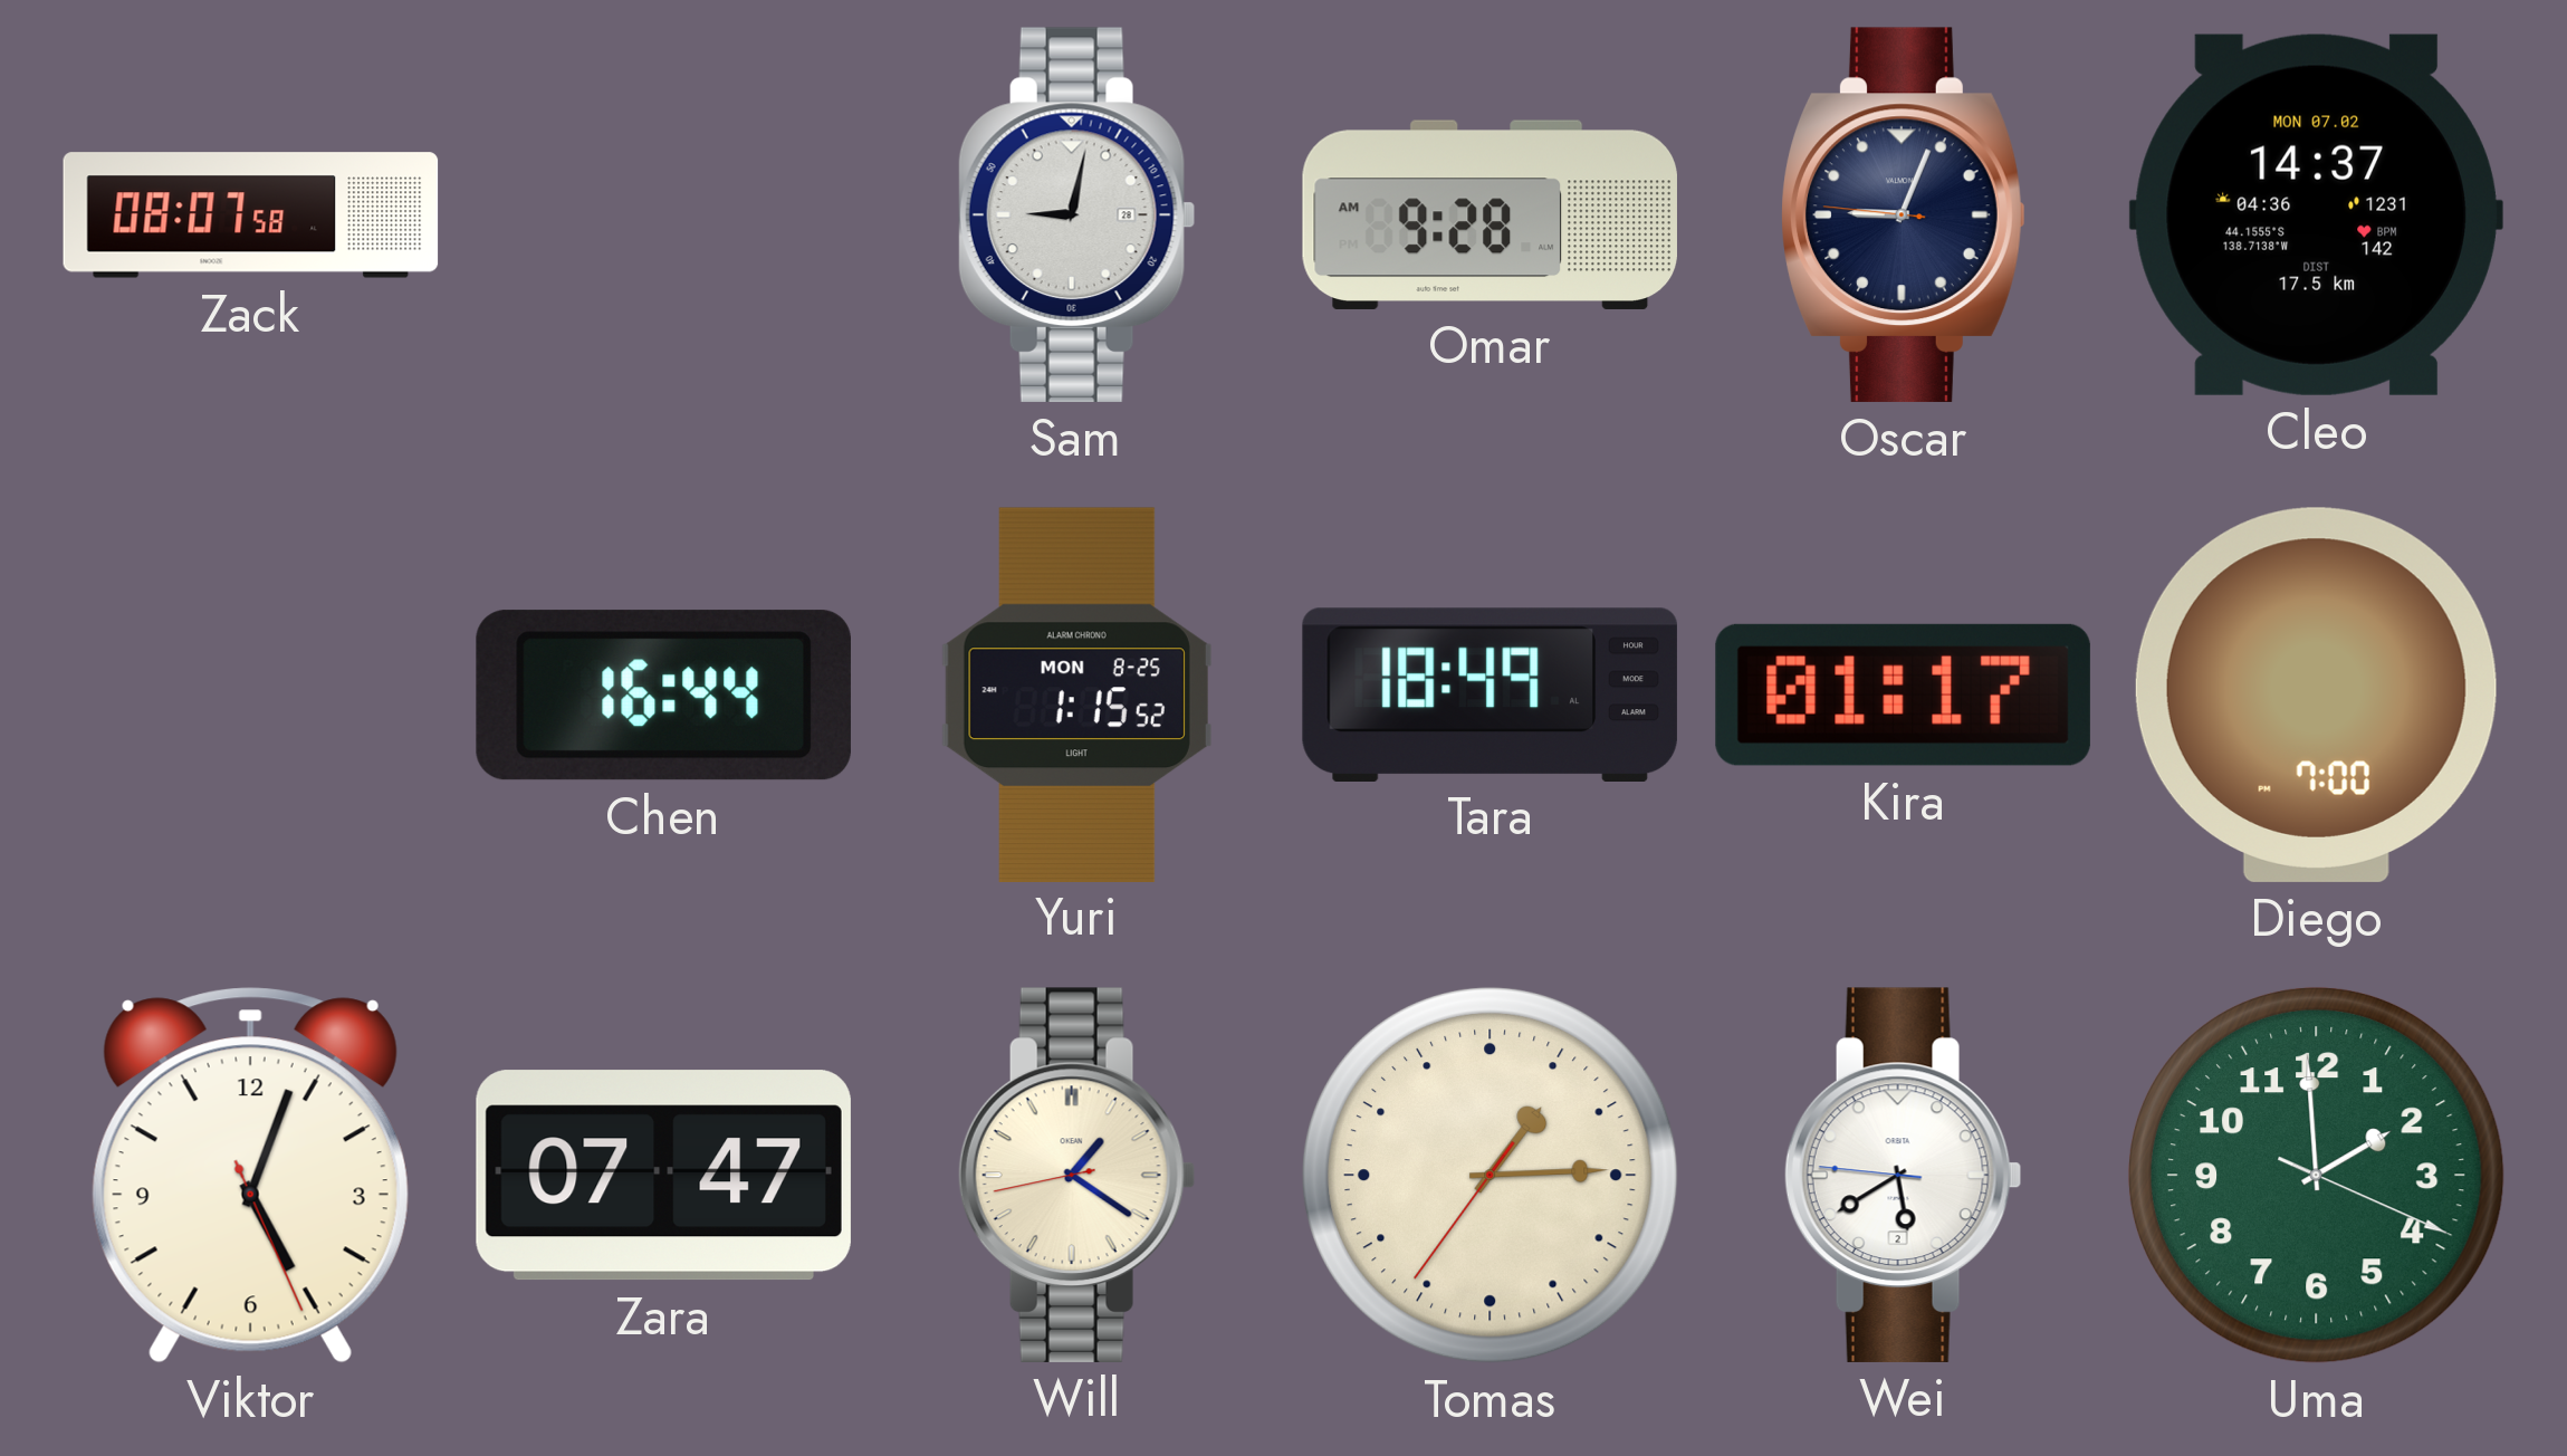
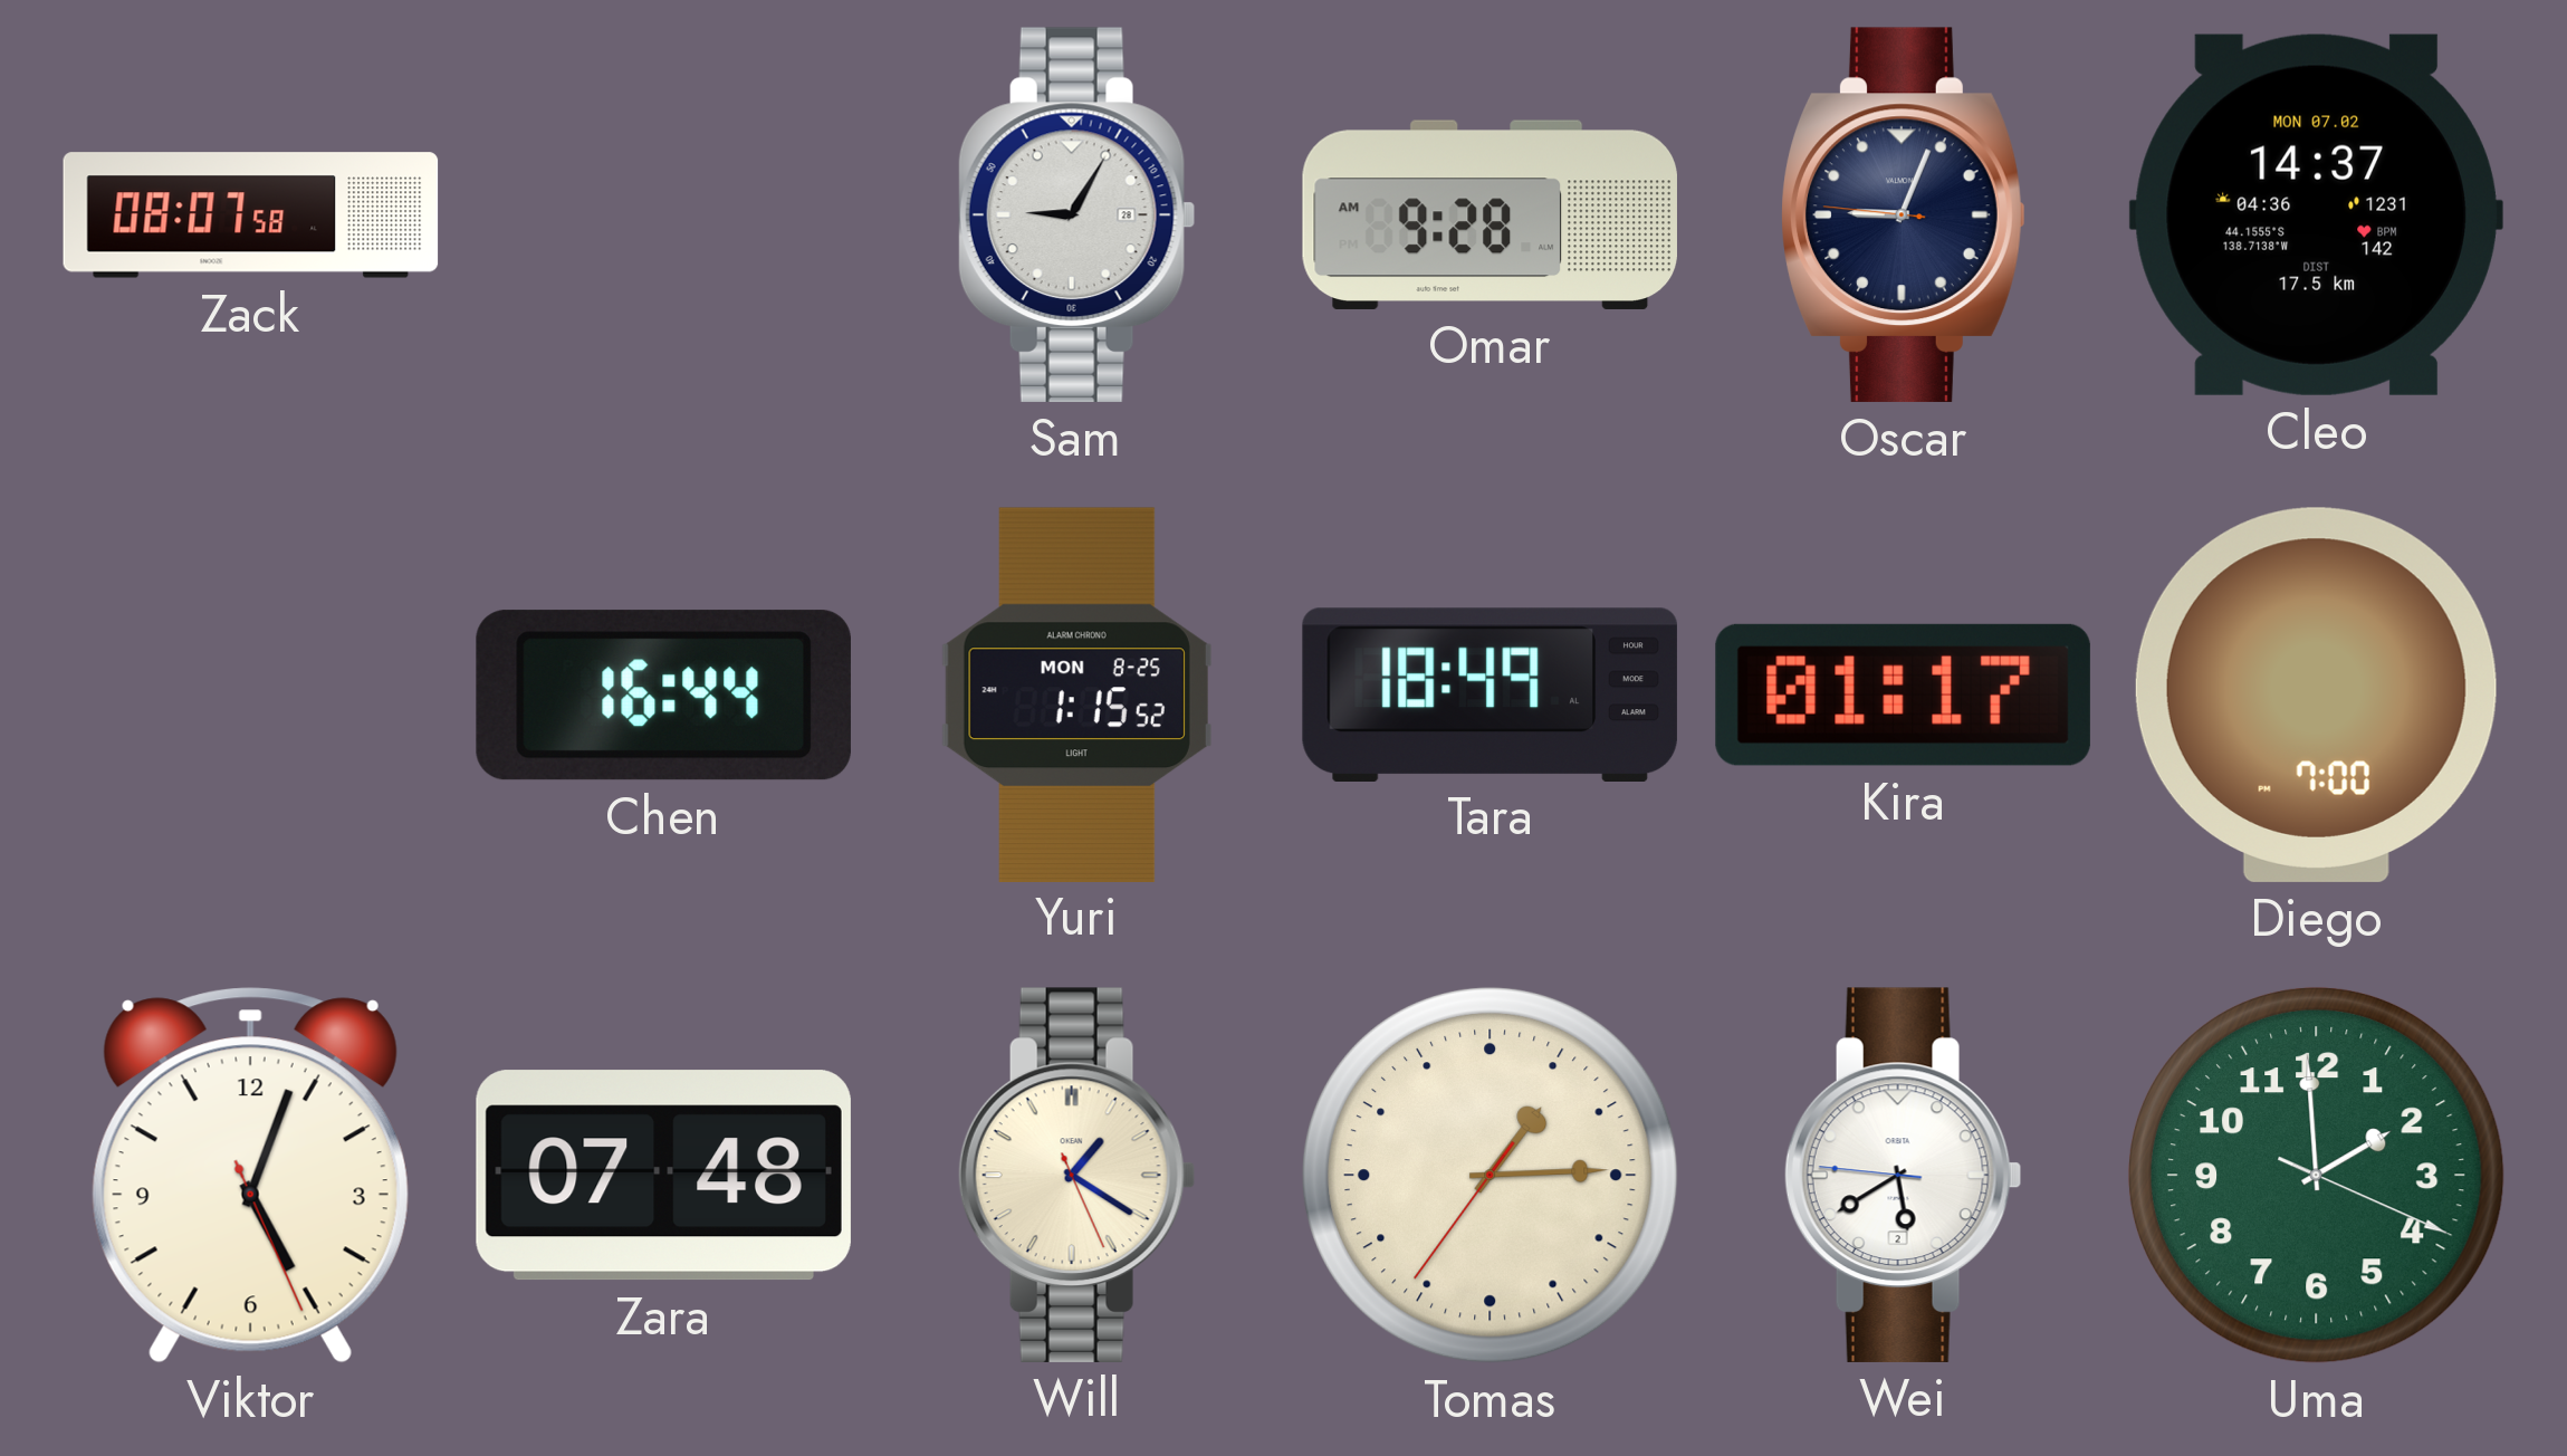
Sam: 9:02 -> 9:05 (1076, 214)
Zara: 07:47 -> 07:48 (663, 1176)
Will: 1:20:43 -> 1:20:26 (1076, 1175)
